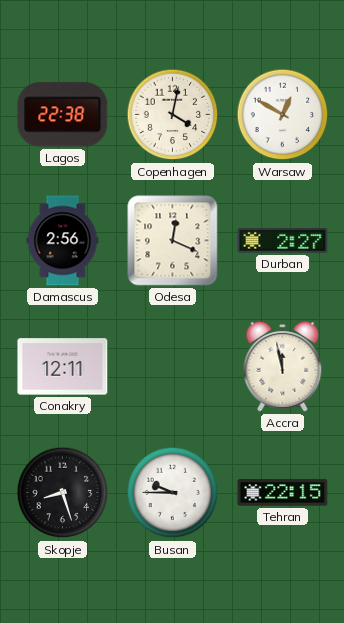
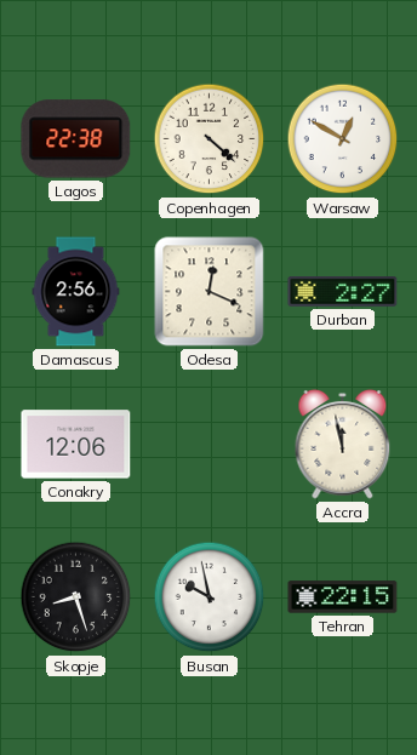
Copenhagen: 4:02 -> 4:22 (210, 139)
Conakry: 12:11 -> 12:06 (76, 445)
Busan: 9:45 -> 9:58 (210, 597)
